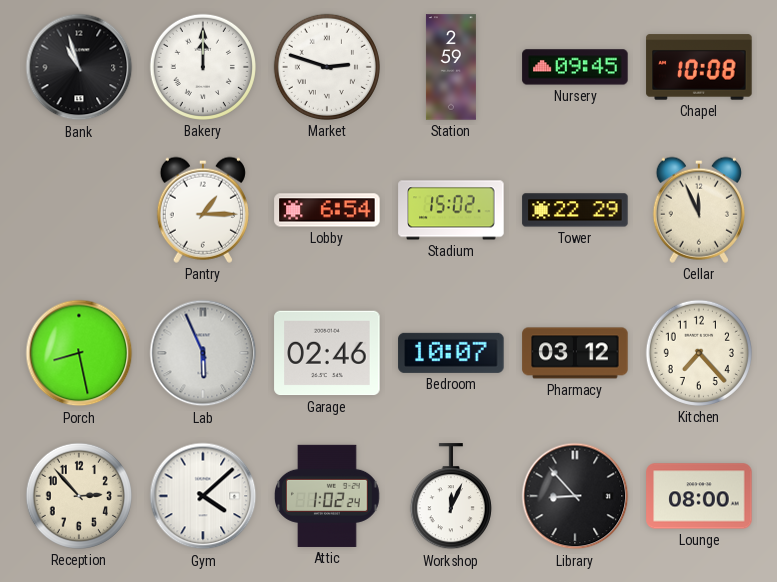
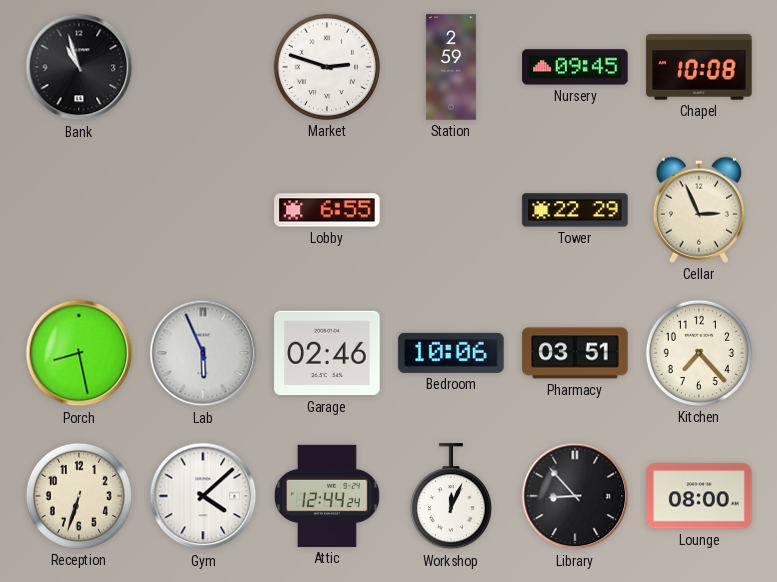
Bakery: 12:00 -> none (203, 67)
Pantry: 1:15 -> none (203, 210)
Lobby: 6:54 -> 6:55 (327, 210)
Stadium: 15:02 -> none (451, 210)
Cellar: 11:56 -> 2:56 (699, 210)
Bedroom: 10:07 -> 10:06 (451, 353)
Pharmacy: 03:12 -> 03:51 (575, 353)
Reception: 2:53 -> 6:33 (79, 496)
Attic: 1:02 -> 12:44 (328, 496)
